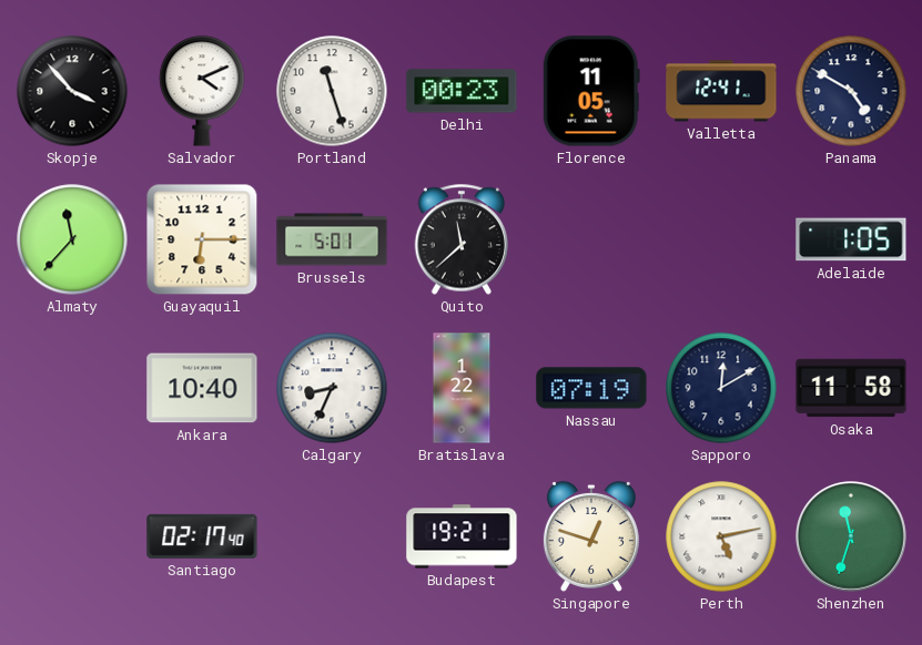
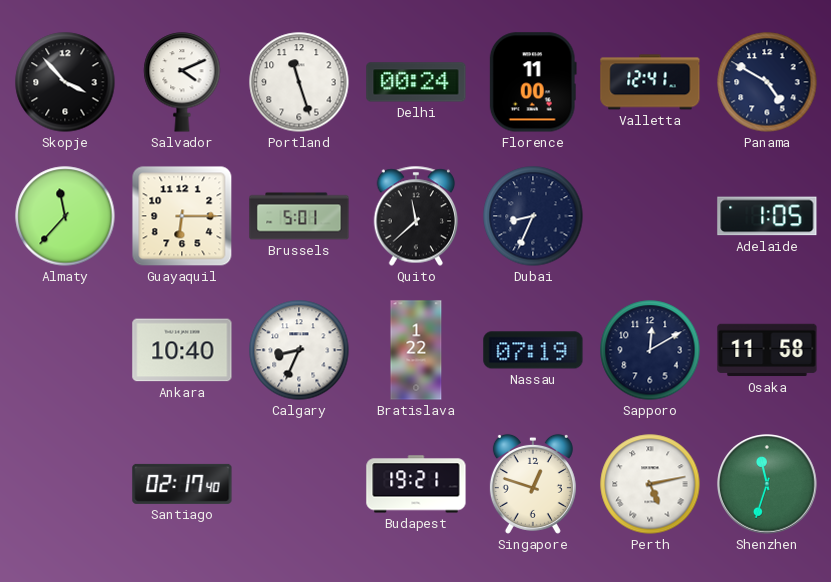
Delhi: 00:23 -> 00:24 (416, 82)
Florence: 11:05 -> 11:00 (533, 82)
Dubai: none -> 8:34 (533, 216)
